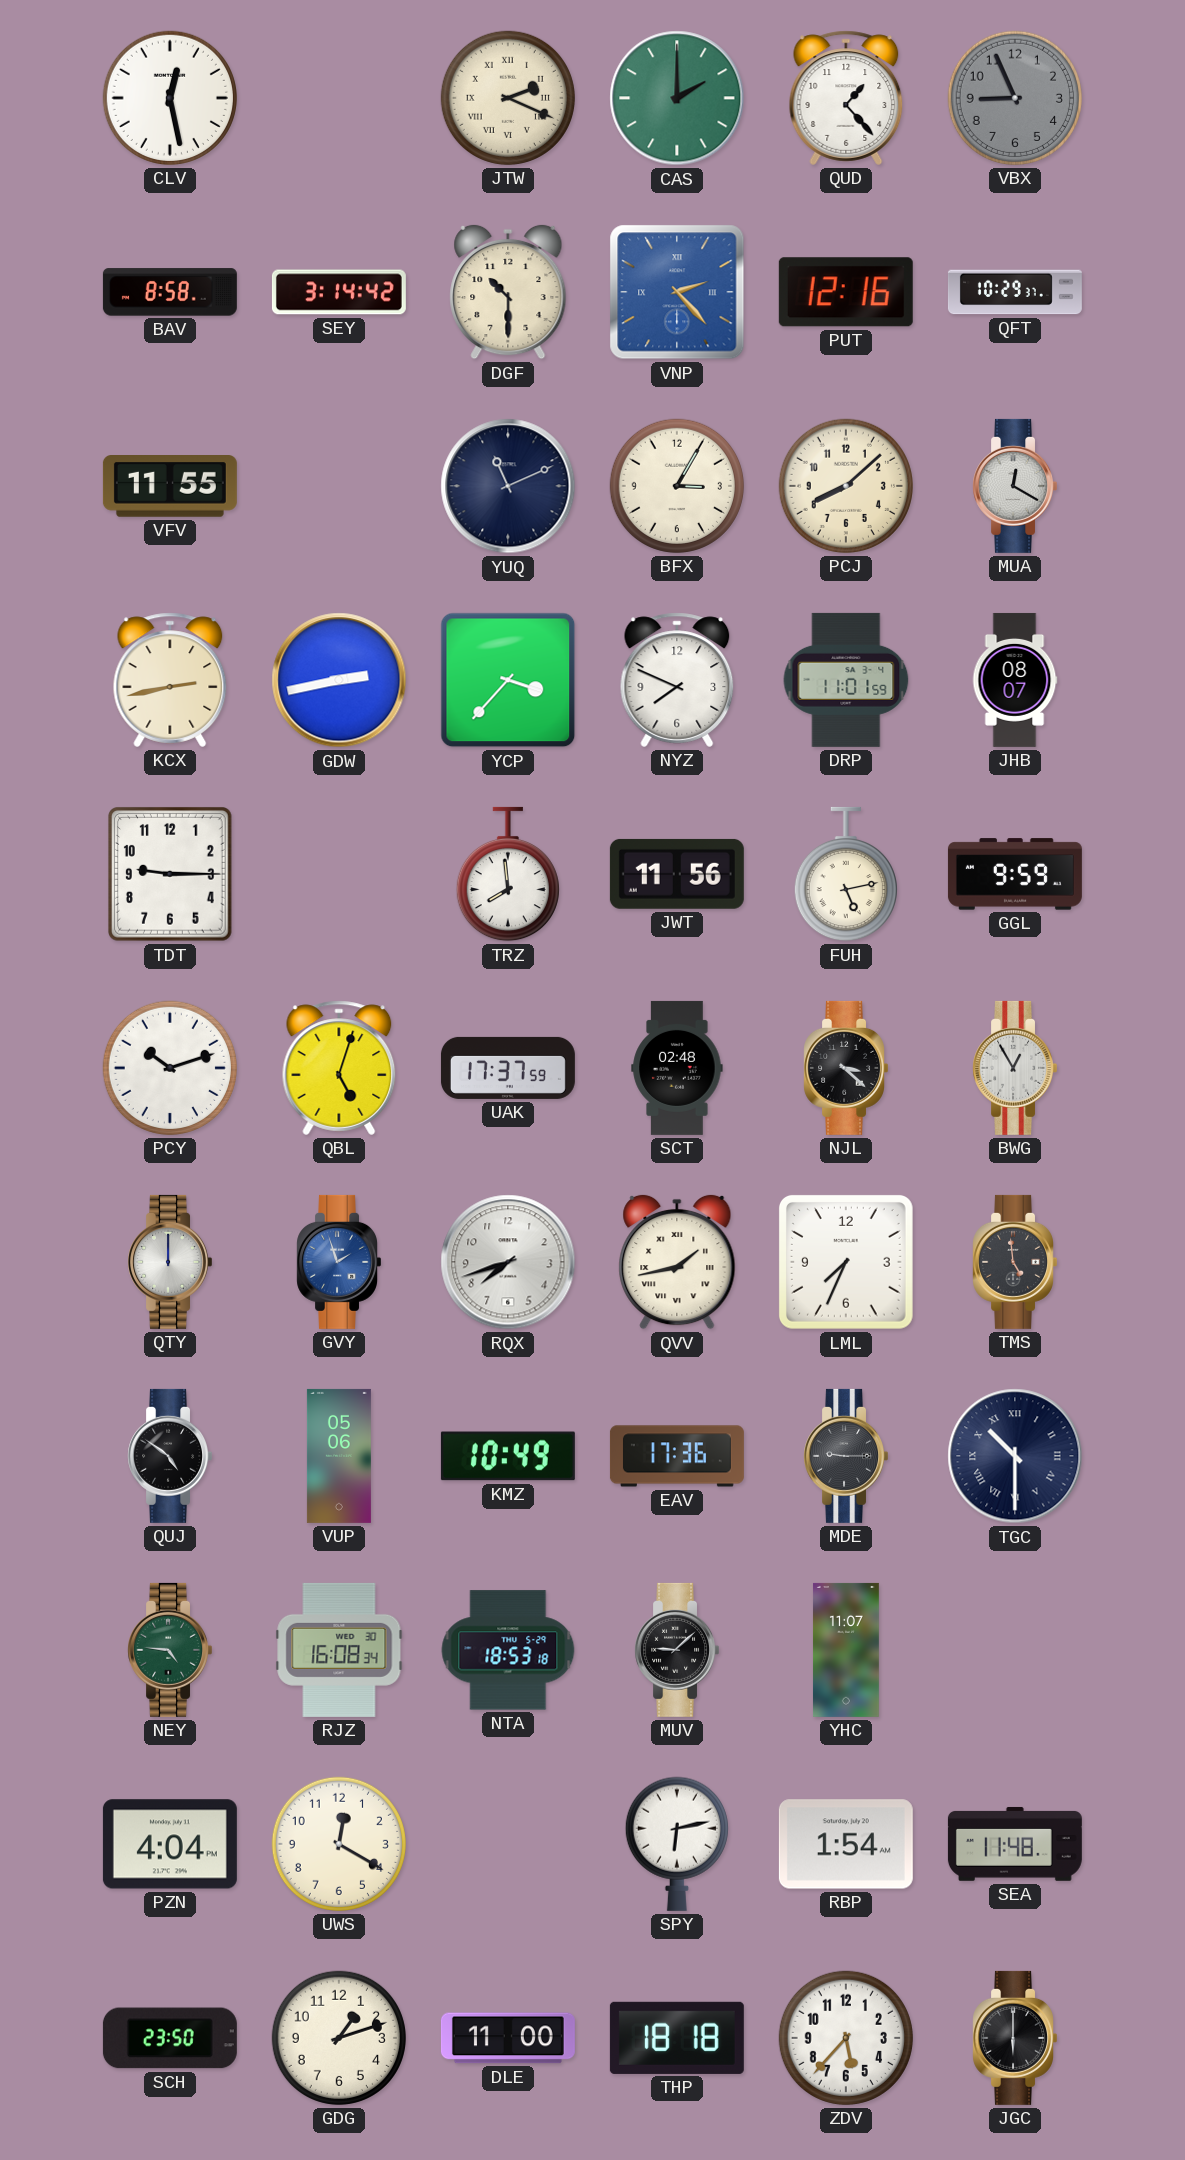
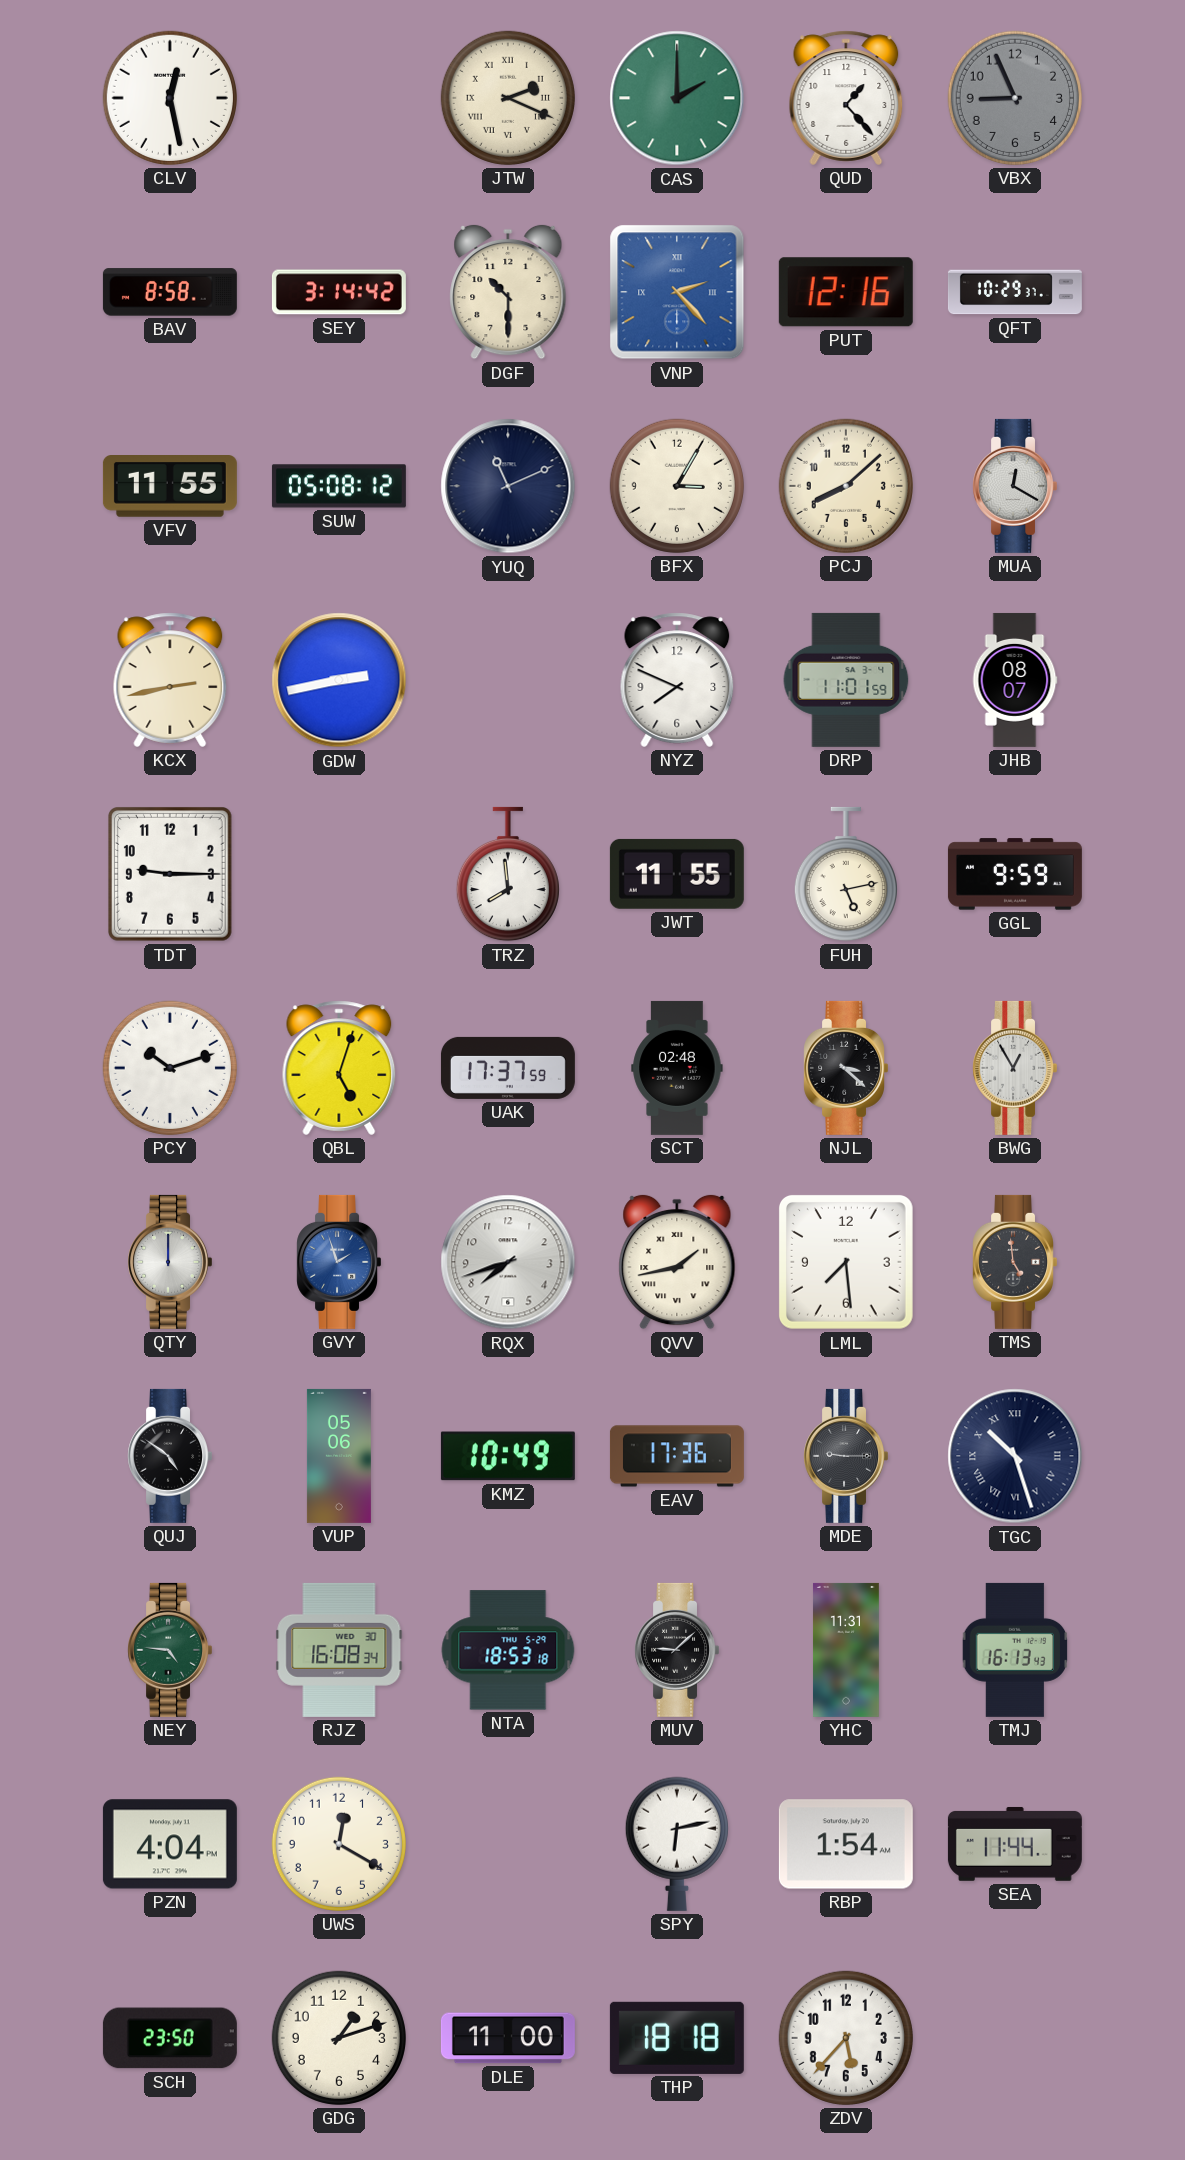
SUW: none -> 05:08 (339, 486)
YCP: 3:37 -> none (508, 680)
JWT: 11:56 -> 11:55 (677, 874)
LML: 7:34 -> 7:29 (846, 1262)
TGC: 10:30 -> 10:27 (1015, 1456)
YHC: 11:07 -> 11:31 (846, 1650)
TMJ: none -> 16:13 (1015, 1650)
SEA: 11:48 -> 11:44 (1015, 1844)
JGC: 6:00 -> none (1014, 2038)
